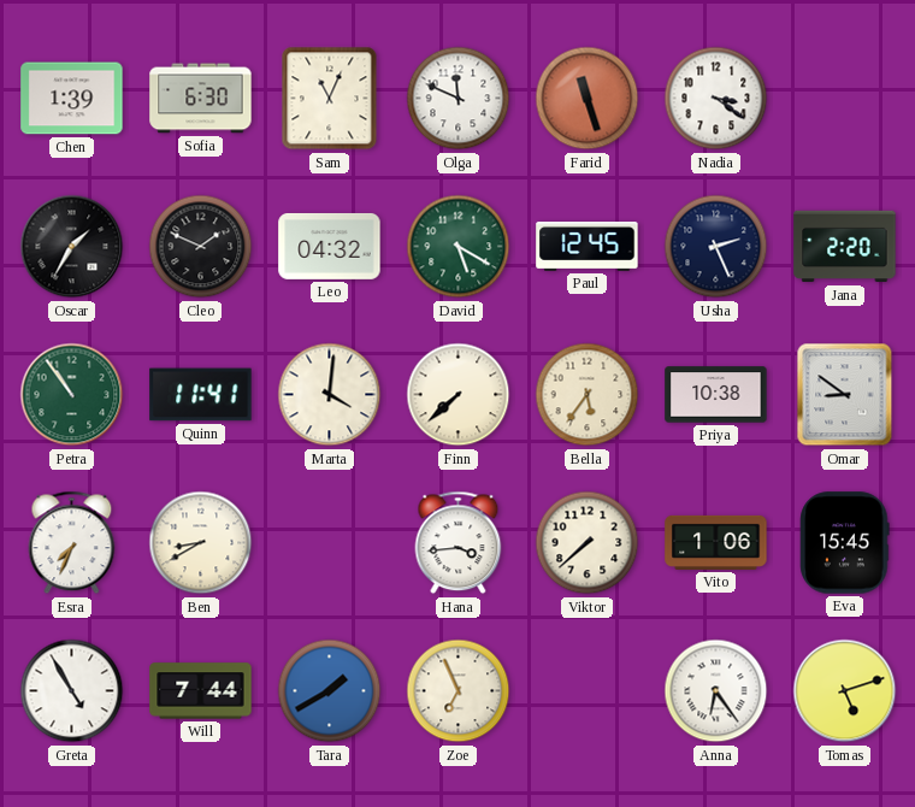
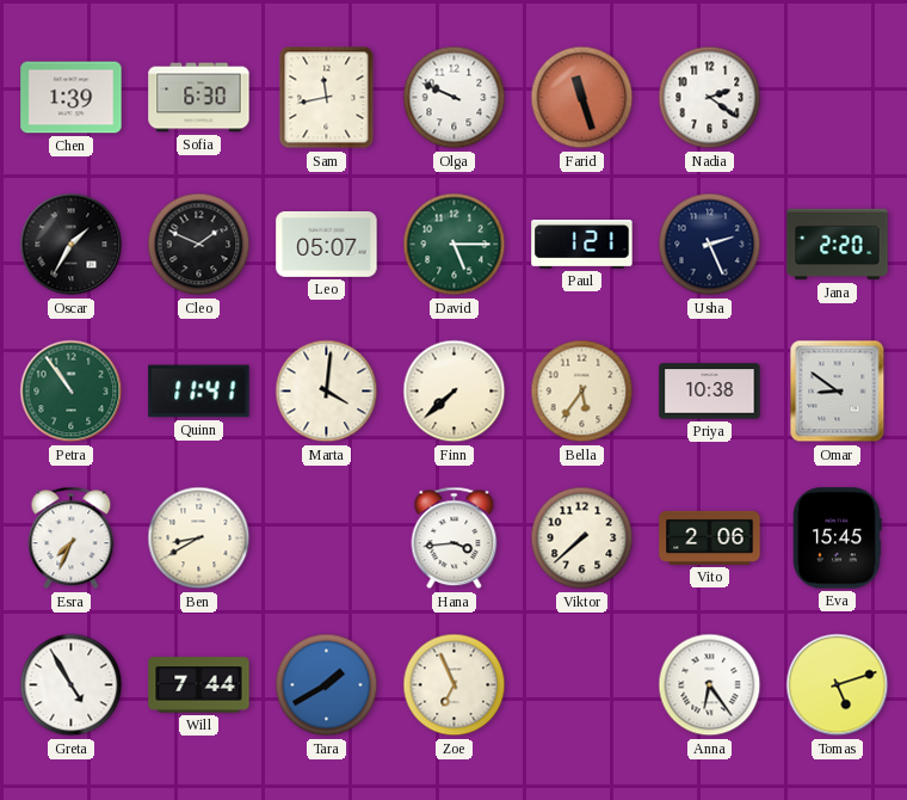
Sam: 11:04 -> 11:43 (327, 98)
Olga: 11:49 -> 9:49 (455, 98)
Nadia: 3:21 -> 2:21 (710, 98)
Leo: 04:32 -> 05:07 (327, 245)
David: 5:20 -> 5:15 (455, 245)
Paul: 12:45 -> 1:21 (582, 245)
Vito: 1:06 -> 2:06 (710, 537)
